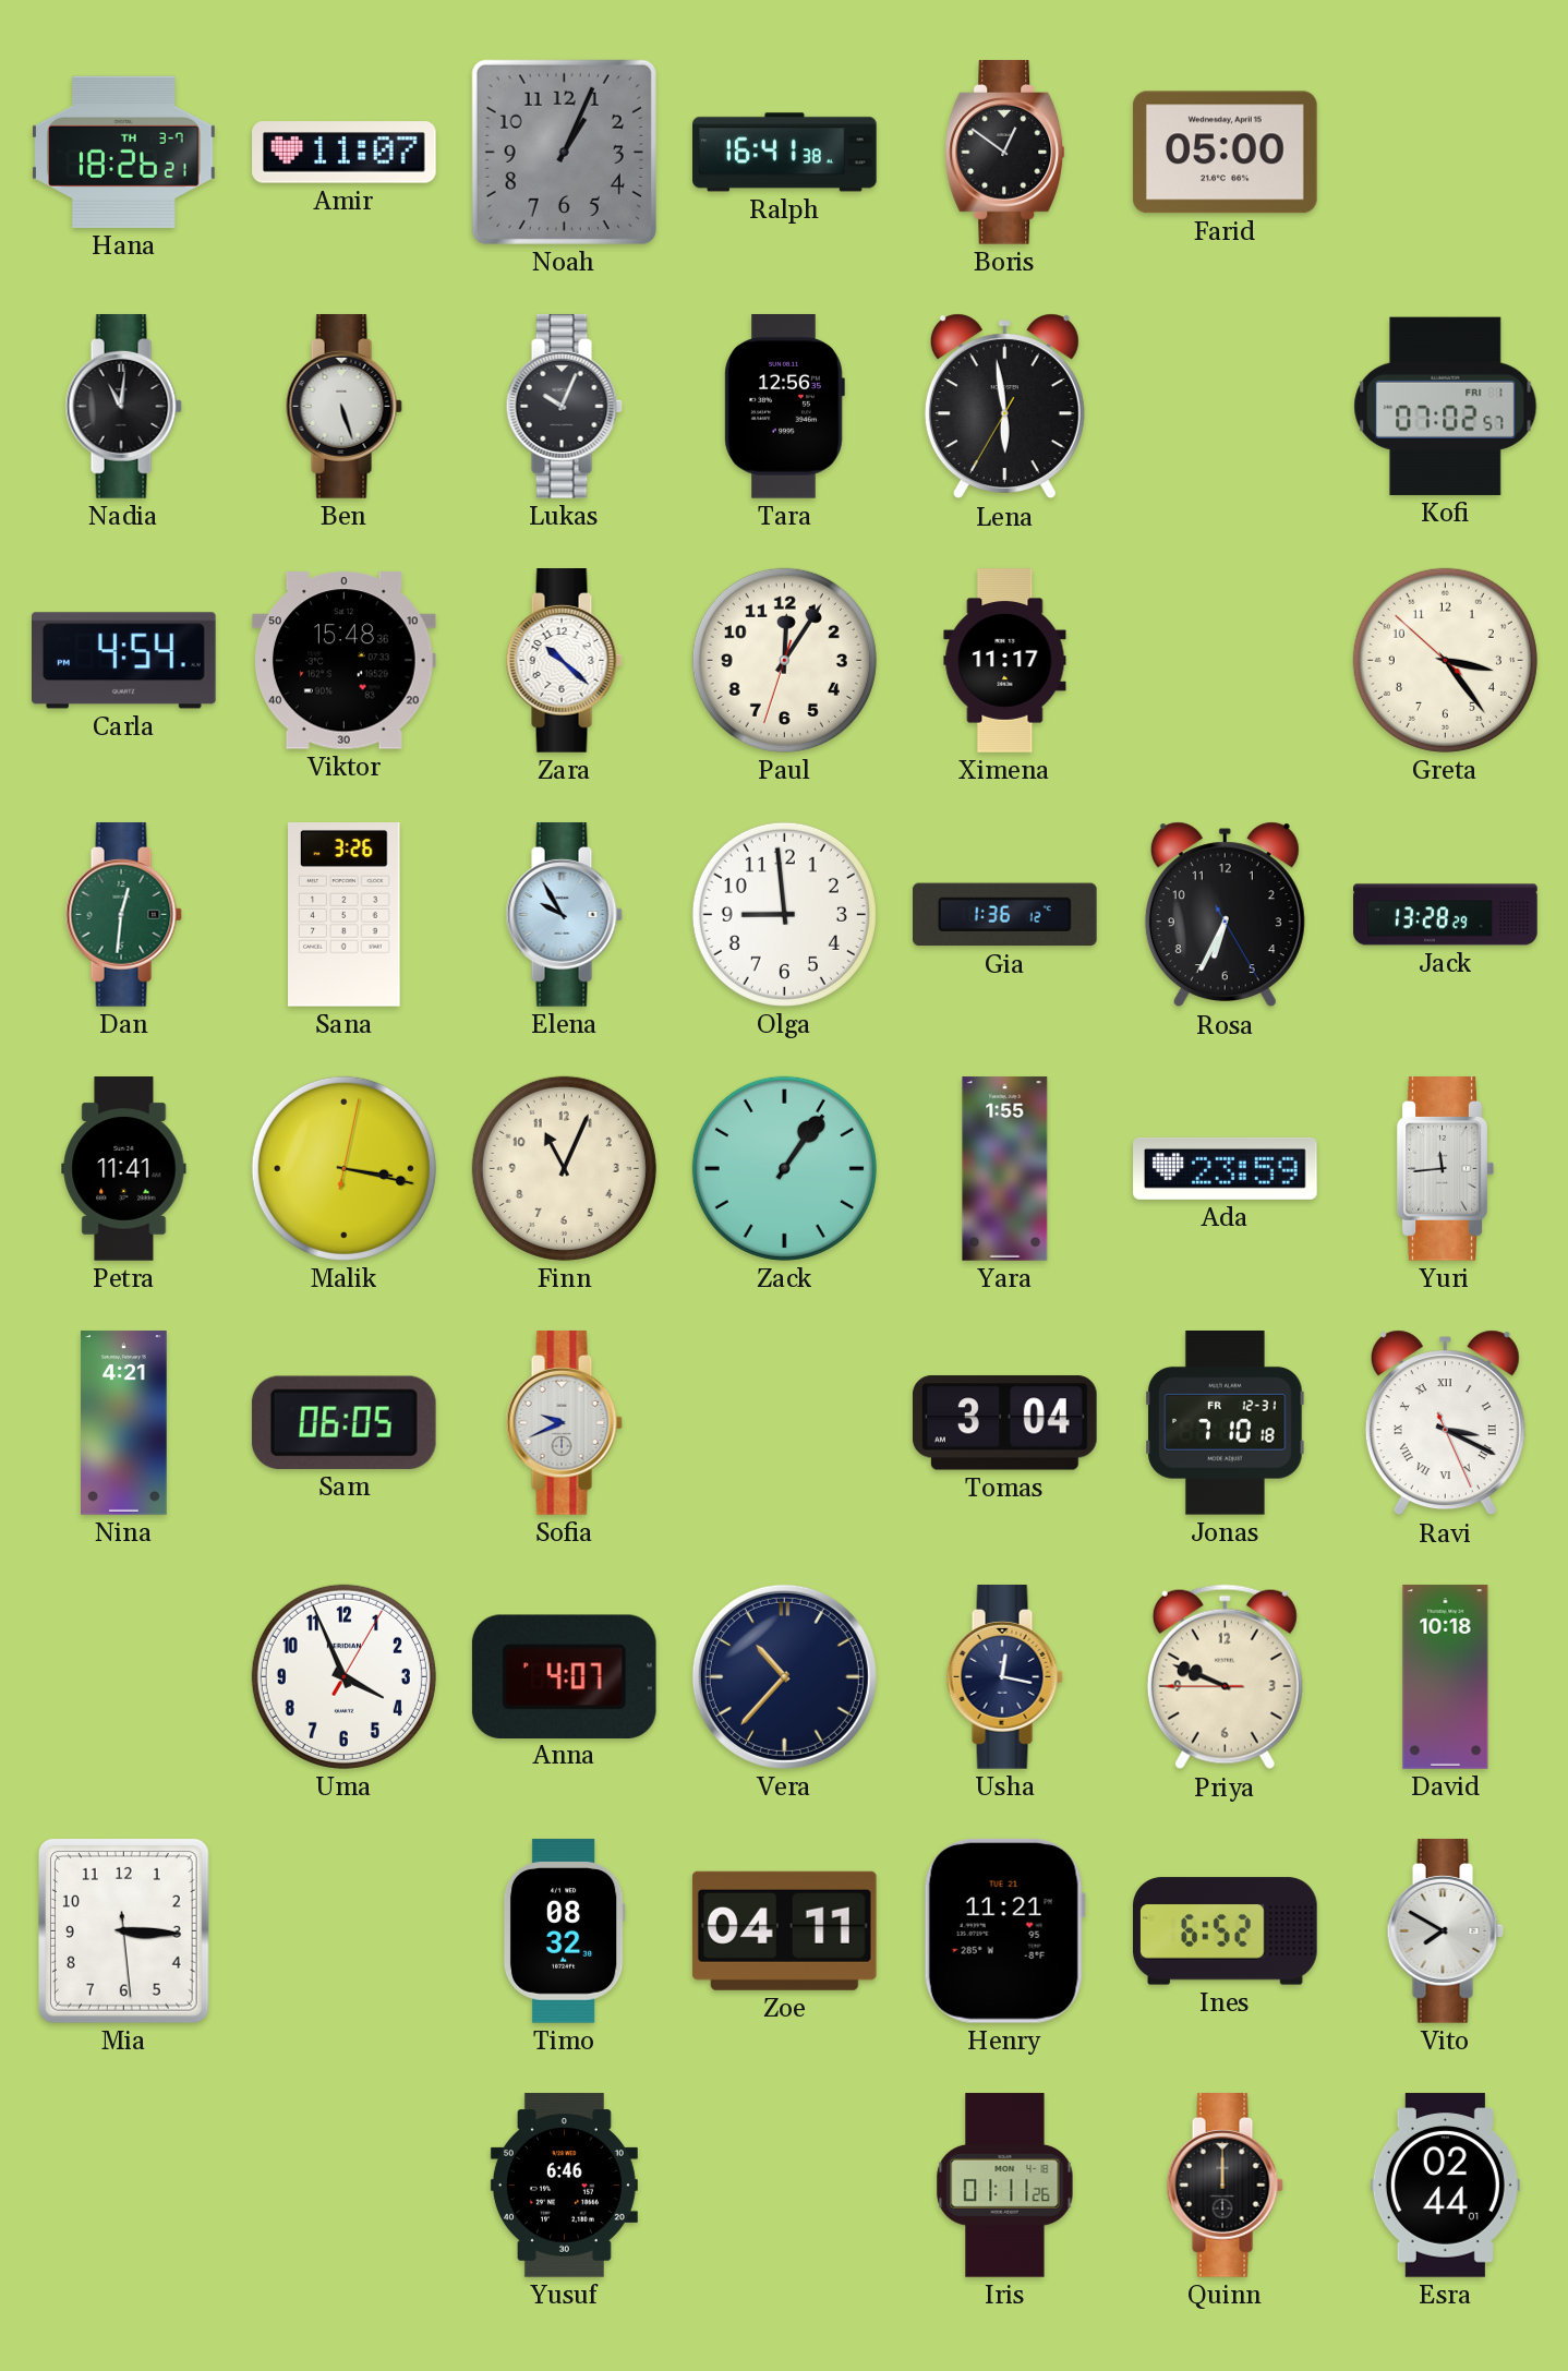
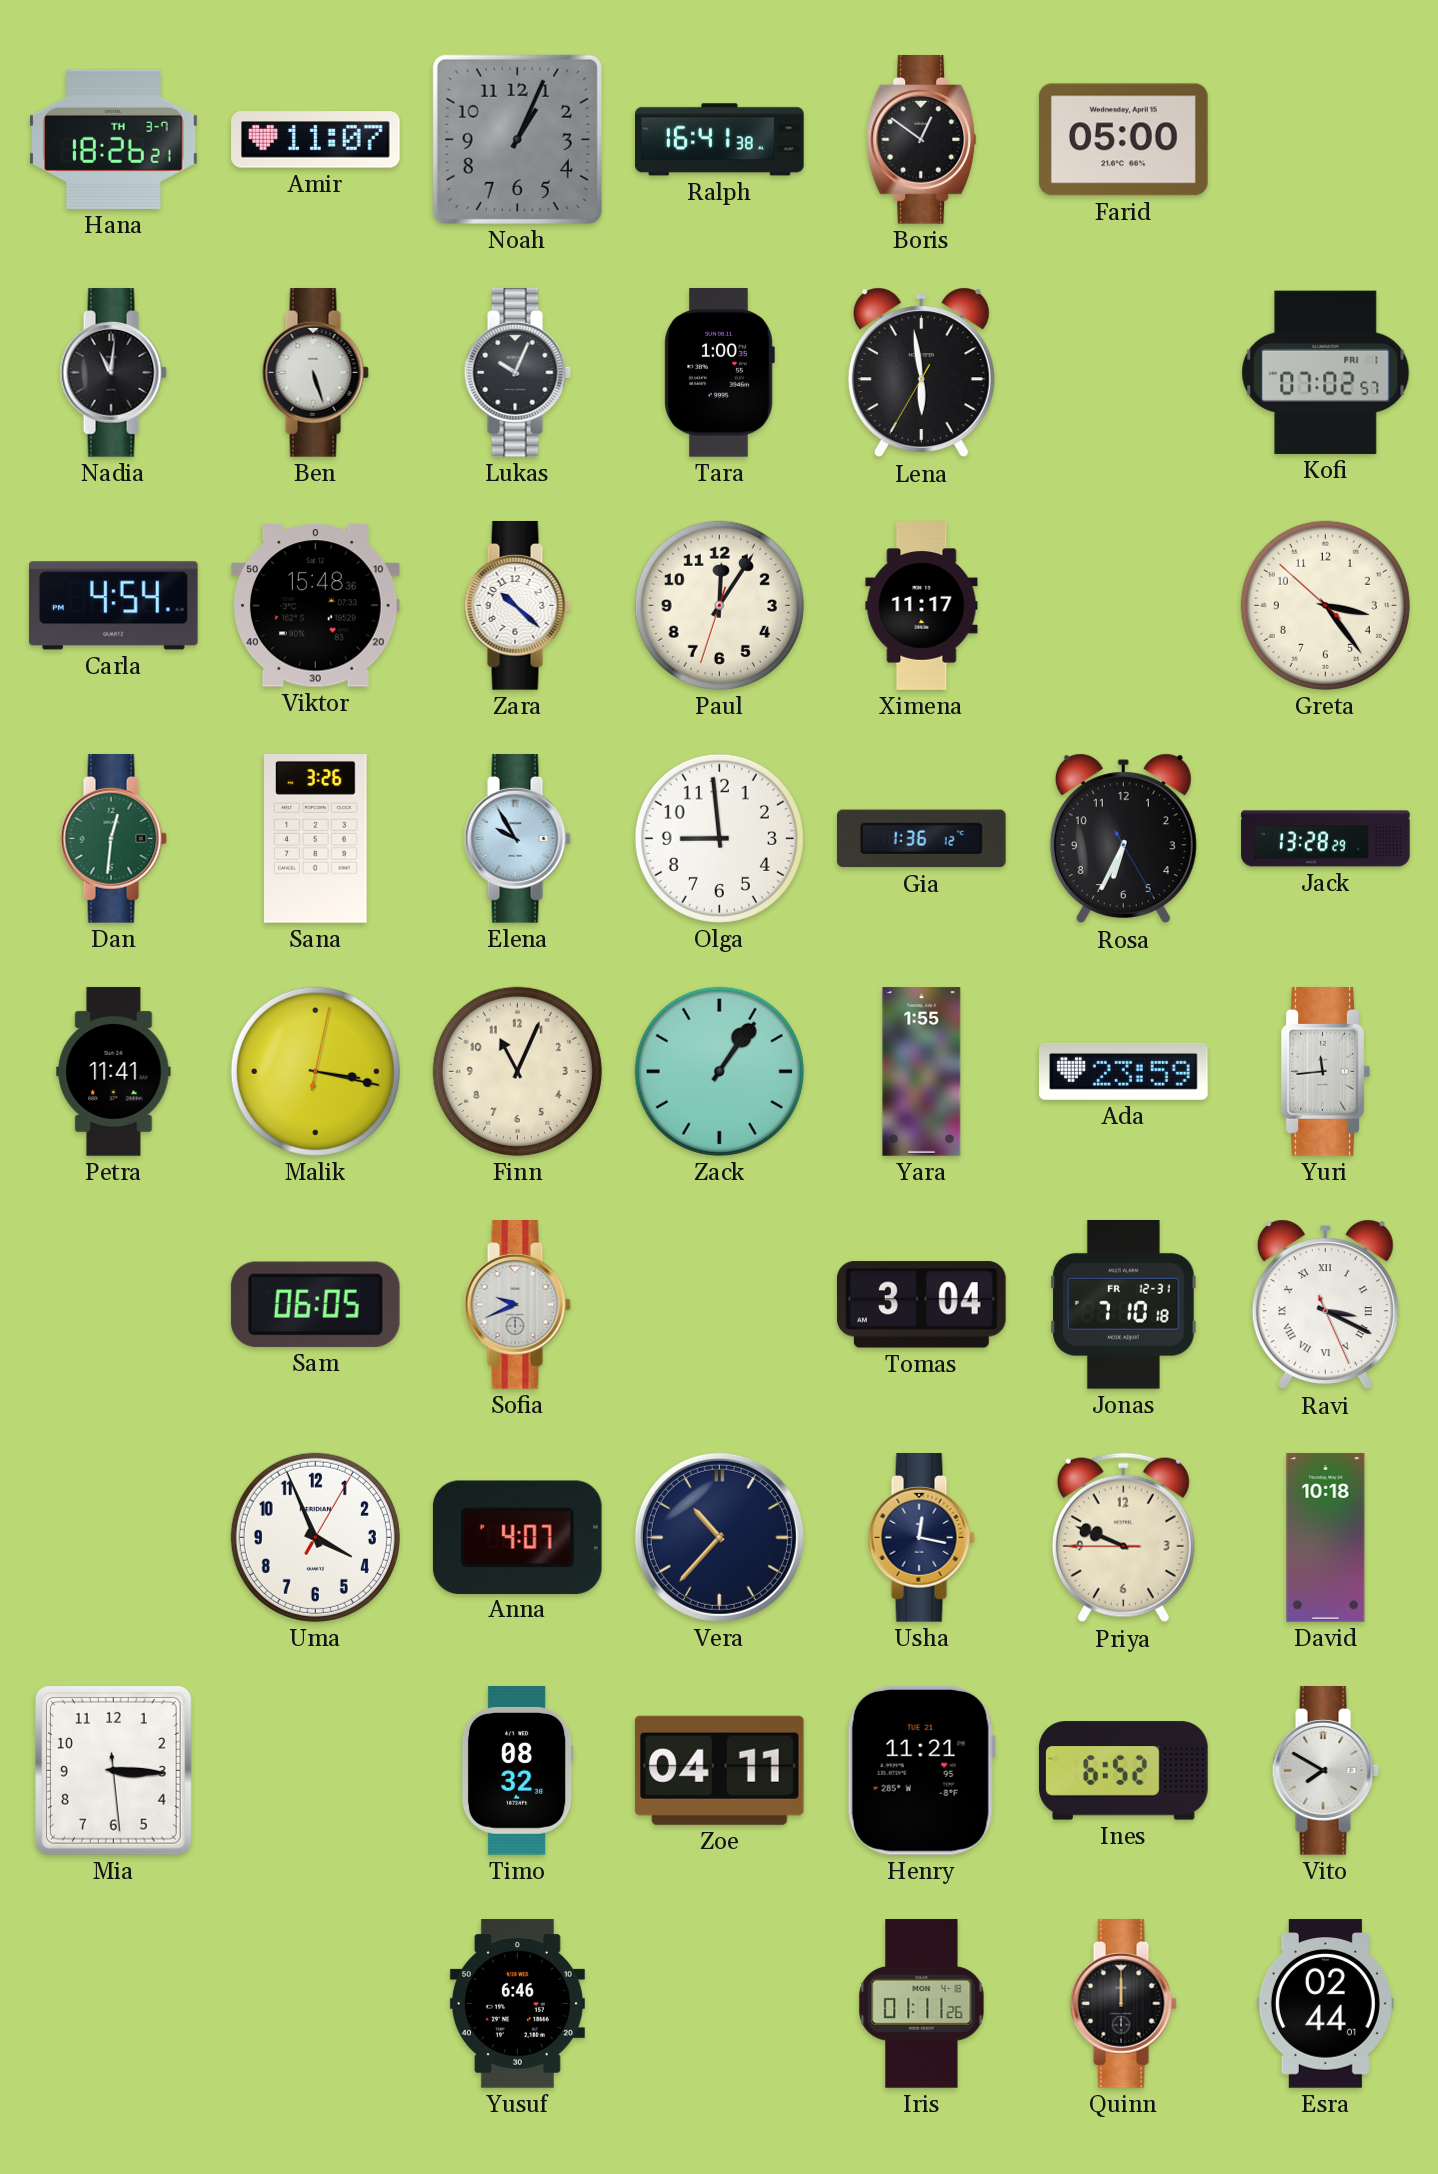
Tara: 12:56 -> 1:00 (719, 373)
Nina: 4:21 -> none (124, 1423)
